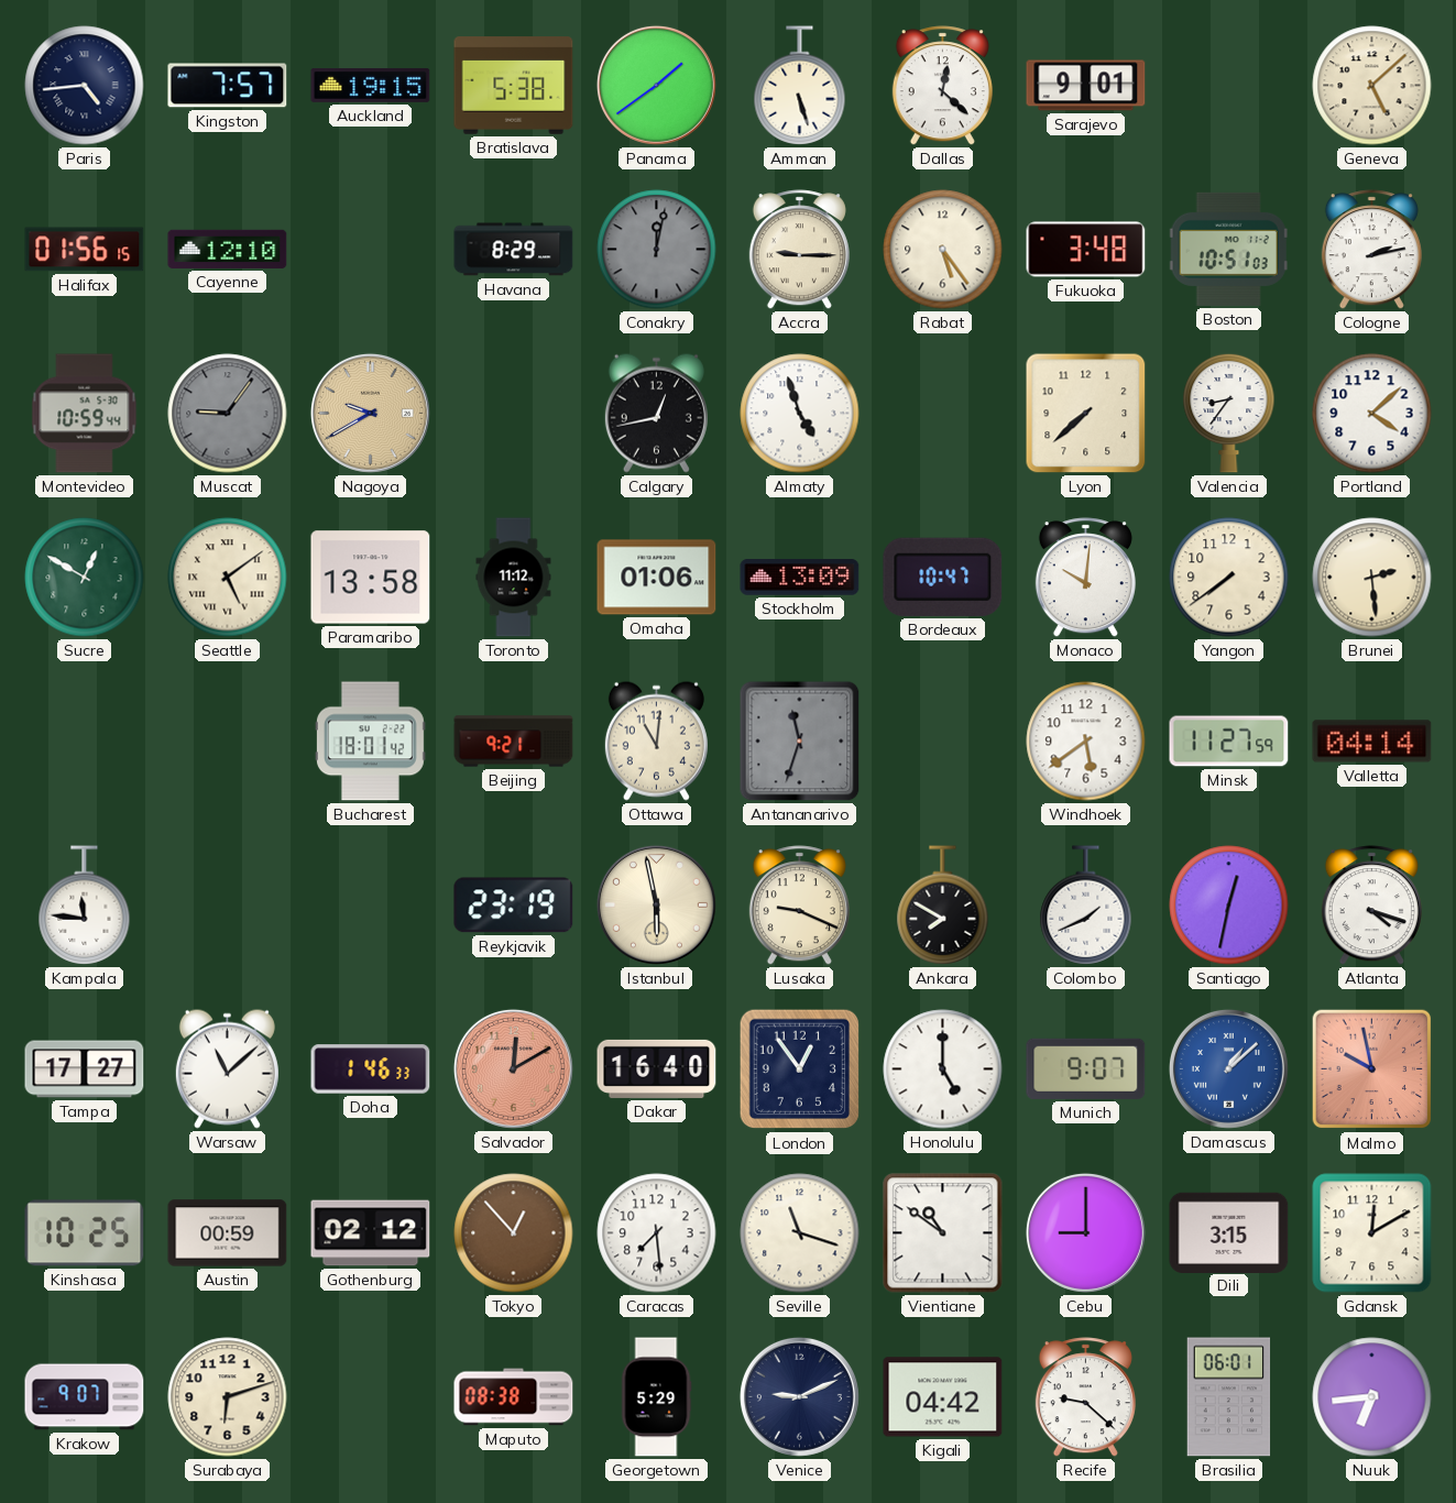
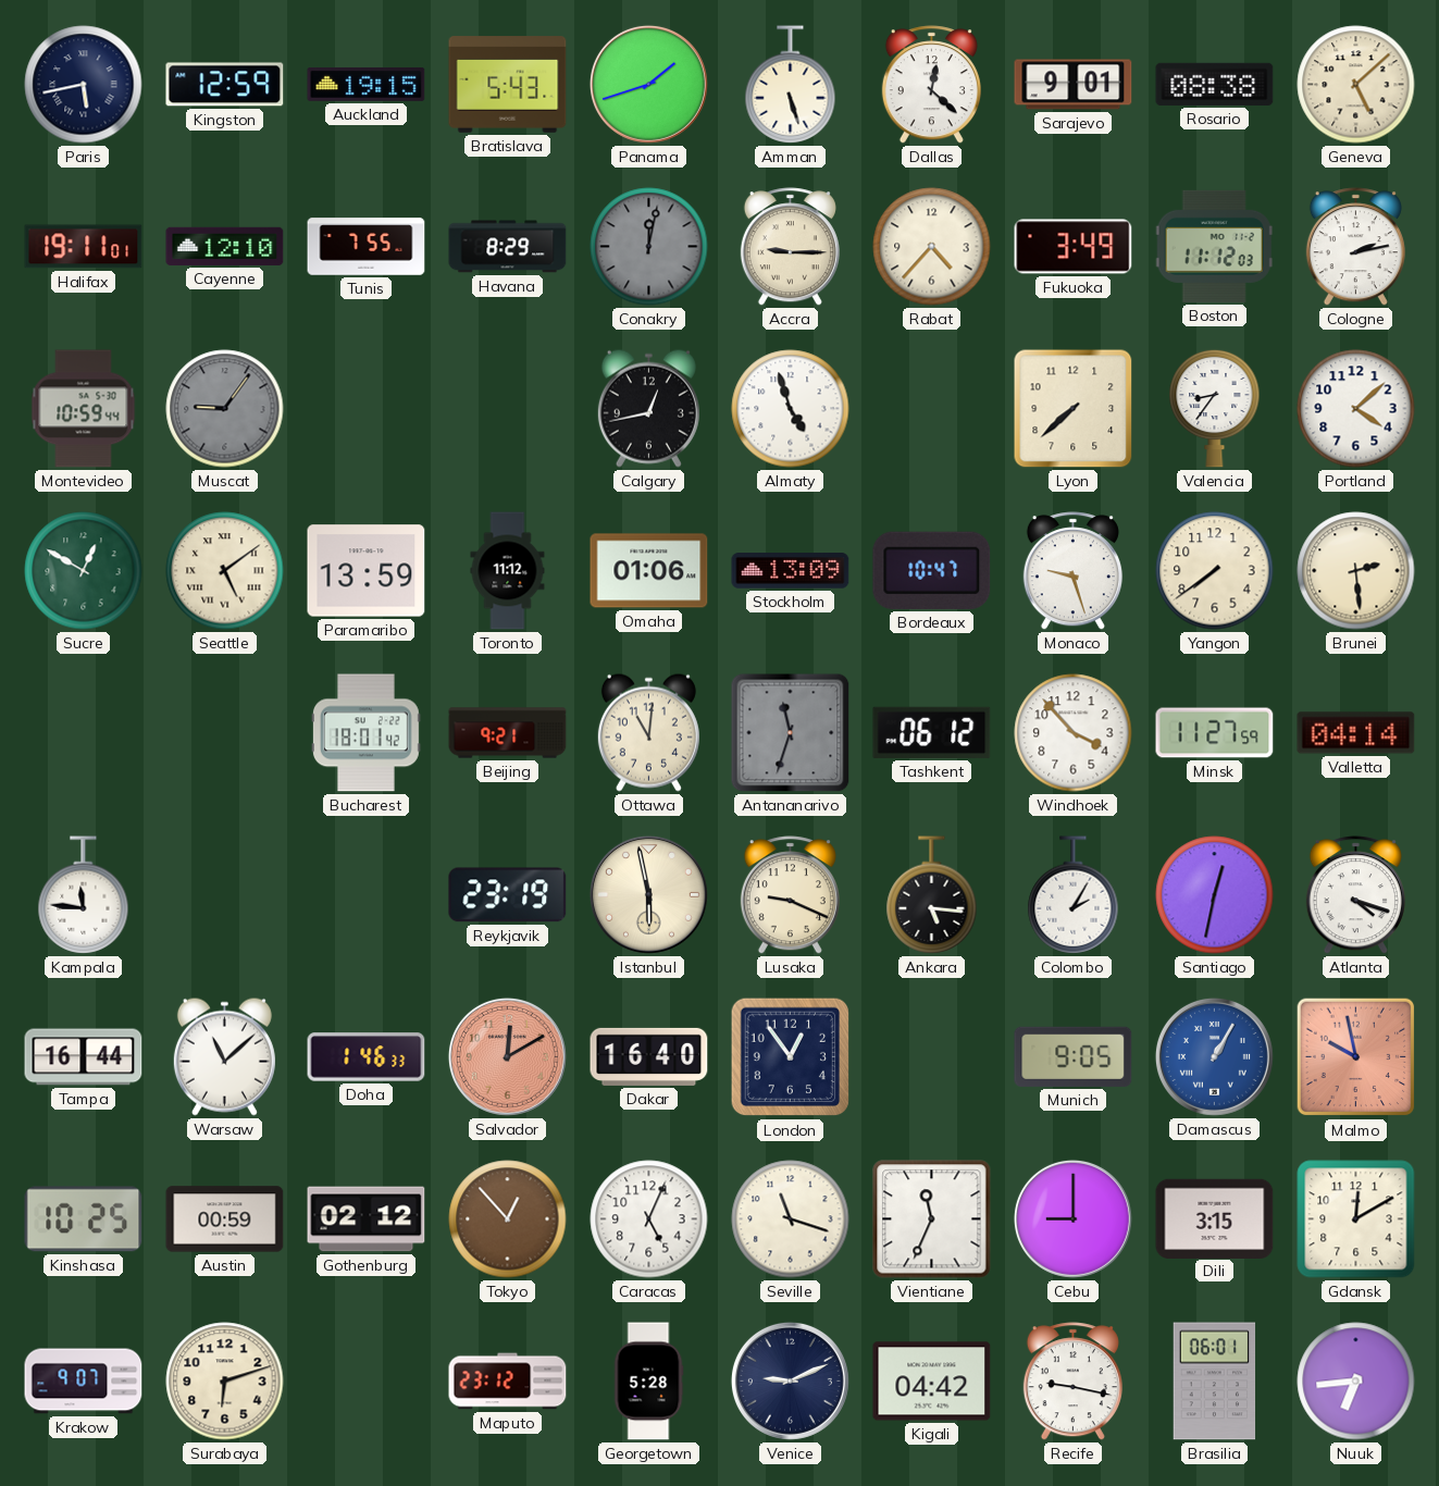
Paris: 4:44 -> 5:43 (84, 85)
Kingston: 7:57 -> 12:59 (225, 85)
Bratislava: 5:38 -> 5:43 (508, 85)
Panama: 1:39 -> 1:42 (648, 84)
Rosario: none -> 08:38 (1215, 84)
Halifax: 01:56 -> 19:11 (84, 247)
Tunis: none -> 7:55 (367, 247)
Rabat: 5:24 -> 4:37 (932, 247)
Fukuoka: 3:48 -> 3:49 (1074, 247)
Boston: 10:51 -> 11:12 (1214, 246)
Nagoya: 9:40 -> none (370, 413)
Paramaribo: 13:58 -> 13:59 (367, 571)
Monaco: 10:01 -> 9:27 (1072, 571)
Tashkent: none -> 06:12 (932, 732)
Windhoek: 5:39 -> 3:53 (1074, 733)
Ankara: 7:50 -> 5:16 (932, 895)
Colombo: 1:41 -> 2:05 (1074, 895)
Tampa: 17:27 -> 16:44 (84, 1057)
Honolulu: 5:00 -> none (943, 1069)
Munich: 9:07 -> 9:05 (1074, 1056)
Damascus: 1:08 -> 1:05 (1214, 1056)
Caracas: 7:29 -> 5:04 (649, 1219)
Vientiane: 10:51 -> 11:34 (932, 1219)
Maputo: 08:38 -> 23:12 (508, 1382)
Georgetown: 5:29 -> 5:28 (648, 1382)
Recife: 9:22 -> 9:17 (1072, 1382)
